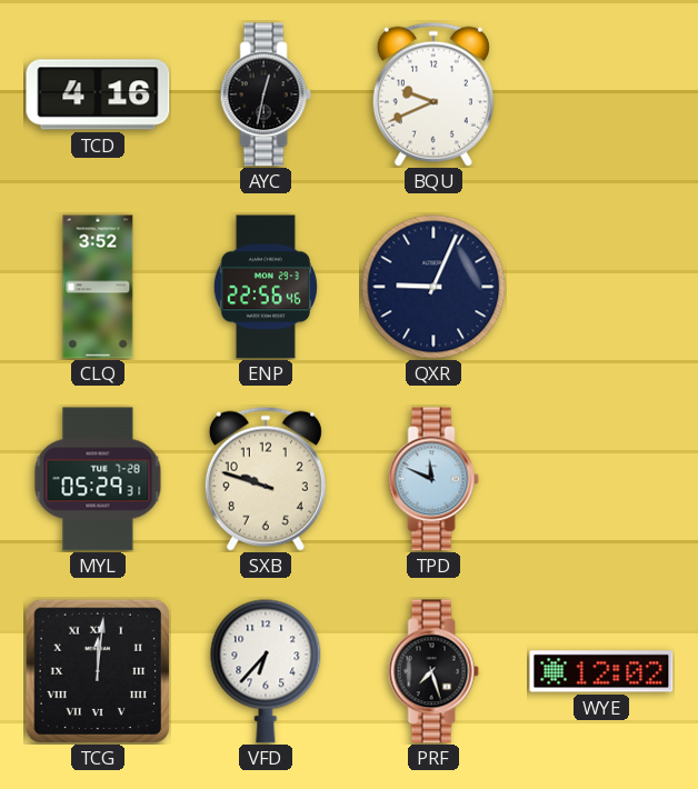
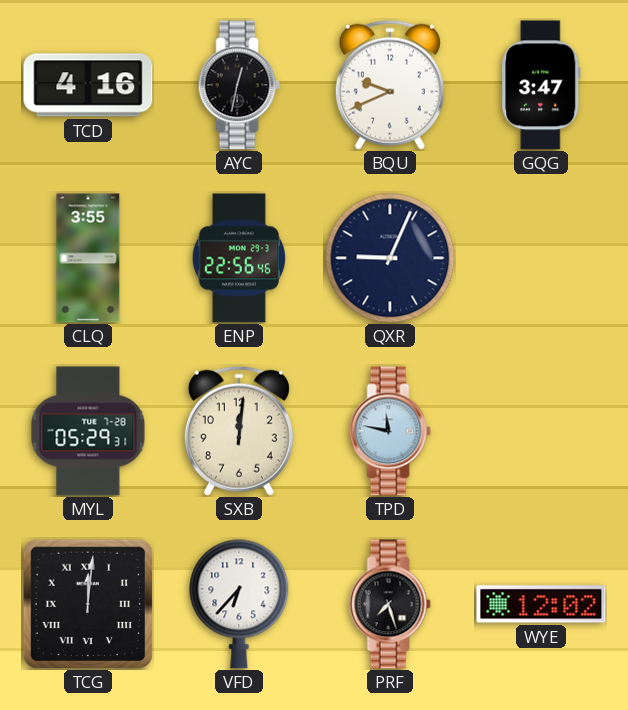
GQG: none -> 3:47 (541, 85)
CLQ: 3:52 -> 3:55 (88, 258)
SXB: 9:48 -> 12:01 (239, 431)
TPD: 11:49 -> 11:47 (390, 431)
